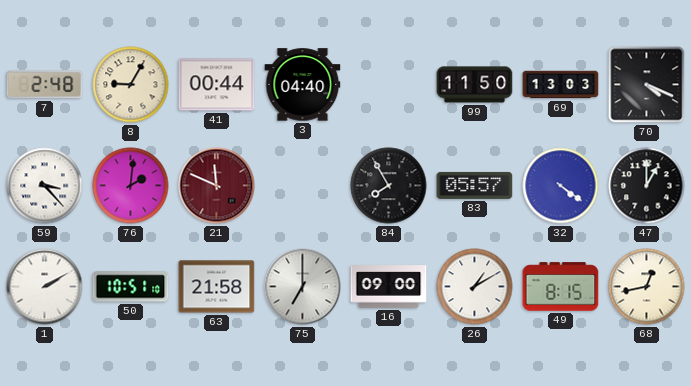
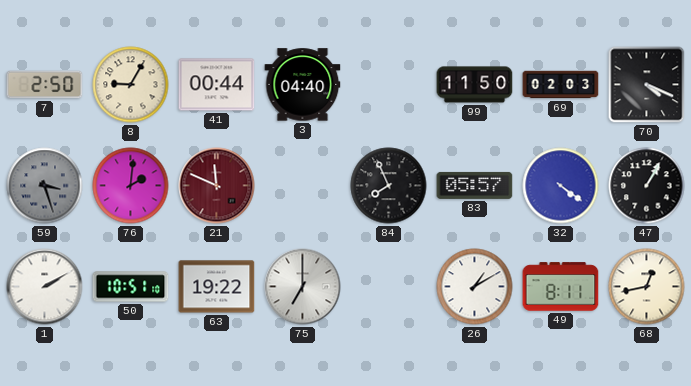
7: 2:48 -> 2:50 (45, 85)
69: 13:03 -> 02:03 (561, 85)
59: 3:23 -> 3:27 (45, 186)
59 dial: white -> grey (45, 186)
84: 7:55 -> 7:56 (389, 186)
47: 1:00 -> 1:05 (647, 186)
63: 21:58 -> 19:22 (217, 287)
16: 09:00 -> none (389, 287)
49: 8:15 -> 8:11 (561, 287)
